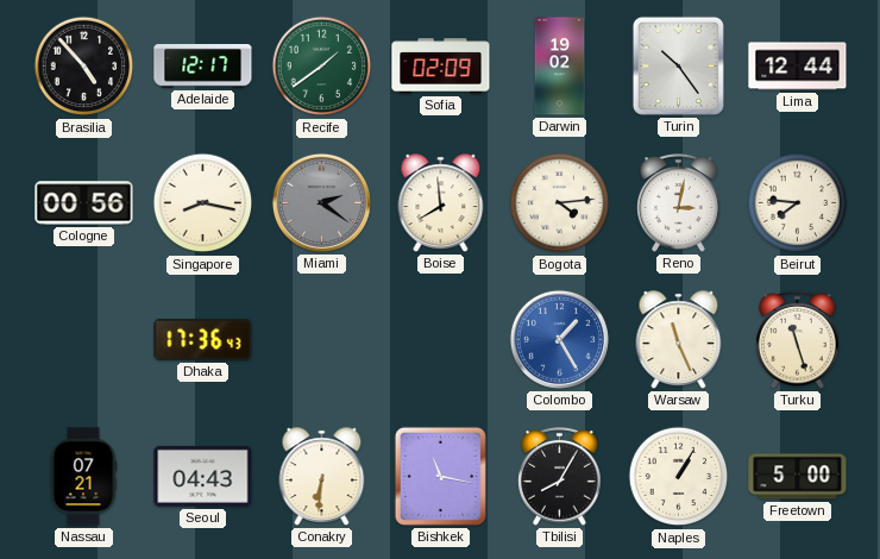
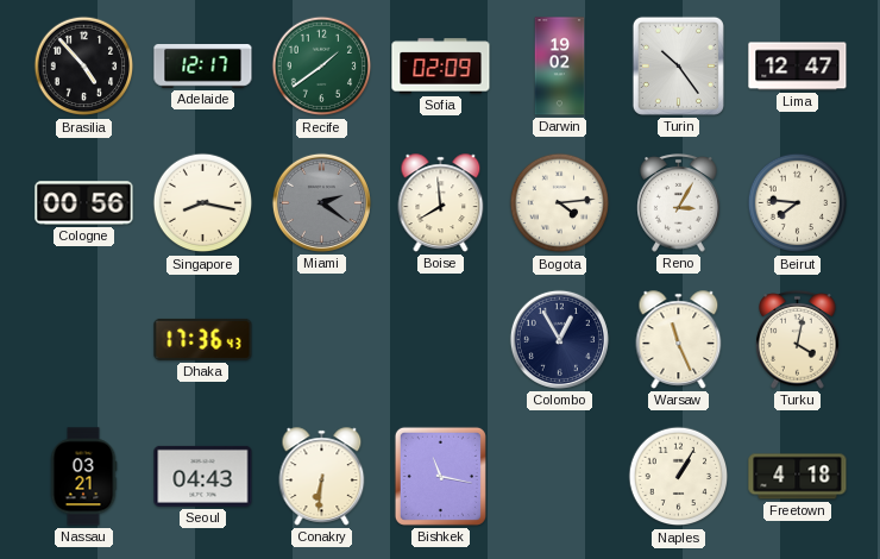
Lima: 12:44 -> 12:47 (798, 67)
Reno: 3:02 -> 3:05 (679, 203)
Colombo: 1:25 -> 12:55 (559, 339)
Colombo dial: blue -> navy (559, 339)
Turku: 11:27 -> 4:02 (798, 340)
Nassau: 07:21 -> 03:21 (83, 477)
Tbilisi: 8:05 -> none (560, 477)
Freetown: 5:00 -> 4:18 (798, 477)
